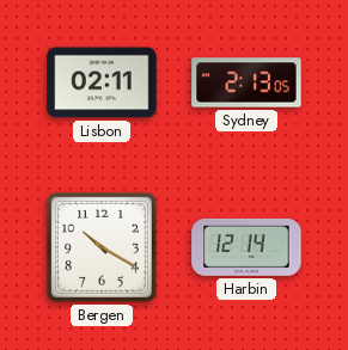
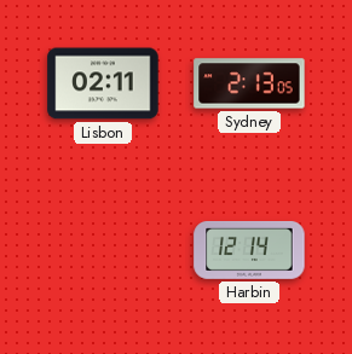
Bergen: 10:20 -> none (102, 247)
